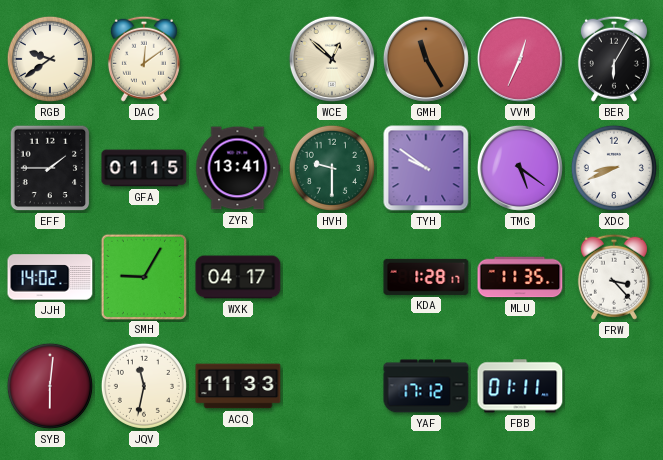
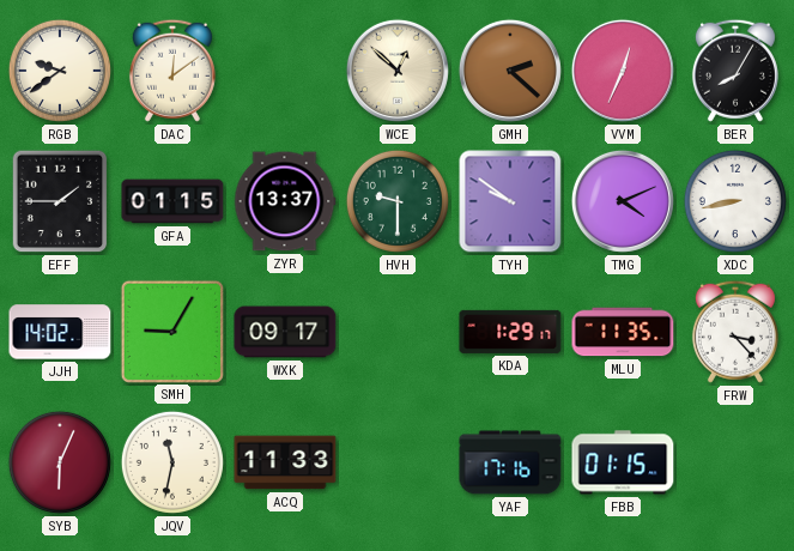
GMH: 11:25 -> 2:22 (510, 71)
BER: 6:05 -> 8:05 (735, 71)
ZYR: 13:41 -> 13:37 (285, 201)
TMG: 5:21 -> 4:11 (623, 201)
XDC: 8:41 -> 8:43 (735, 201)
WXK: 04:17 -> 09:17 (285, 332)
KDA: 1:28 -> 1:29 (510, 332)
SYB: 6:01 -> 6:04 (60, 462)
YAF: 17:12 -> 17:16 (510, 462)
FBB: 01:11 -> 01:15 (623, 462)
